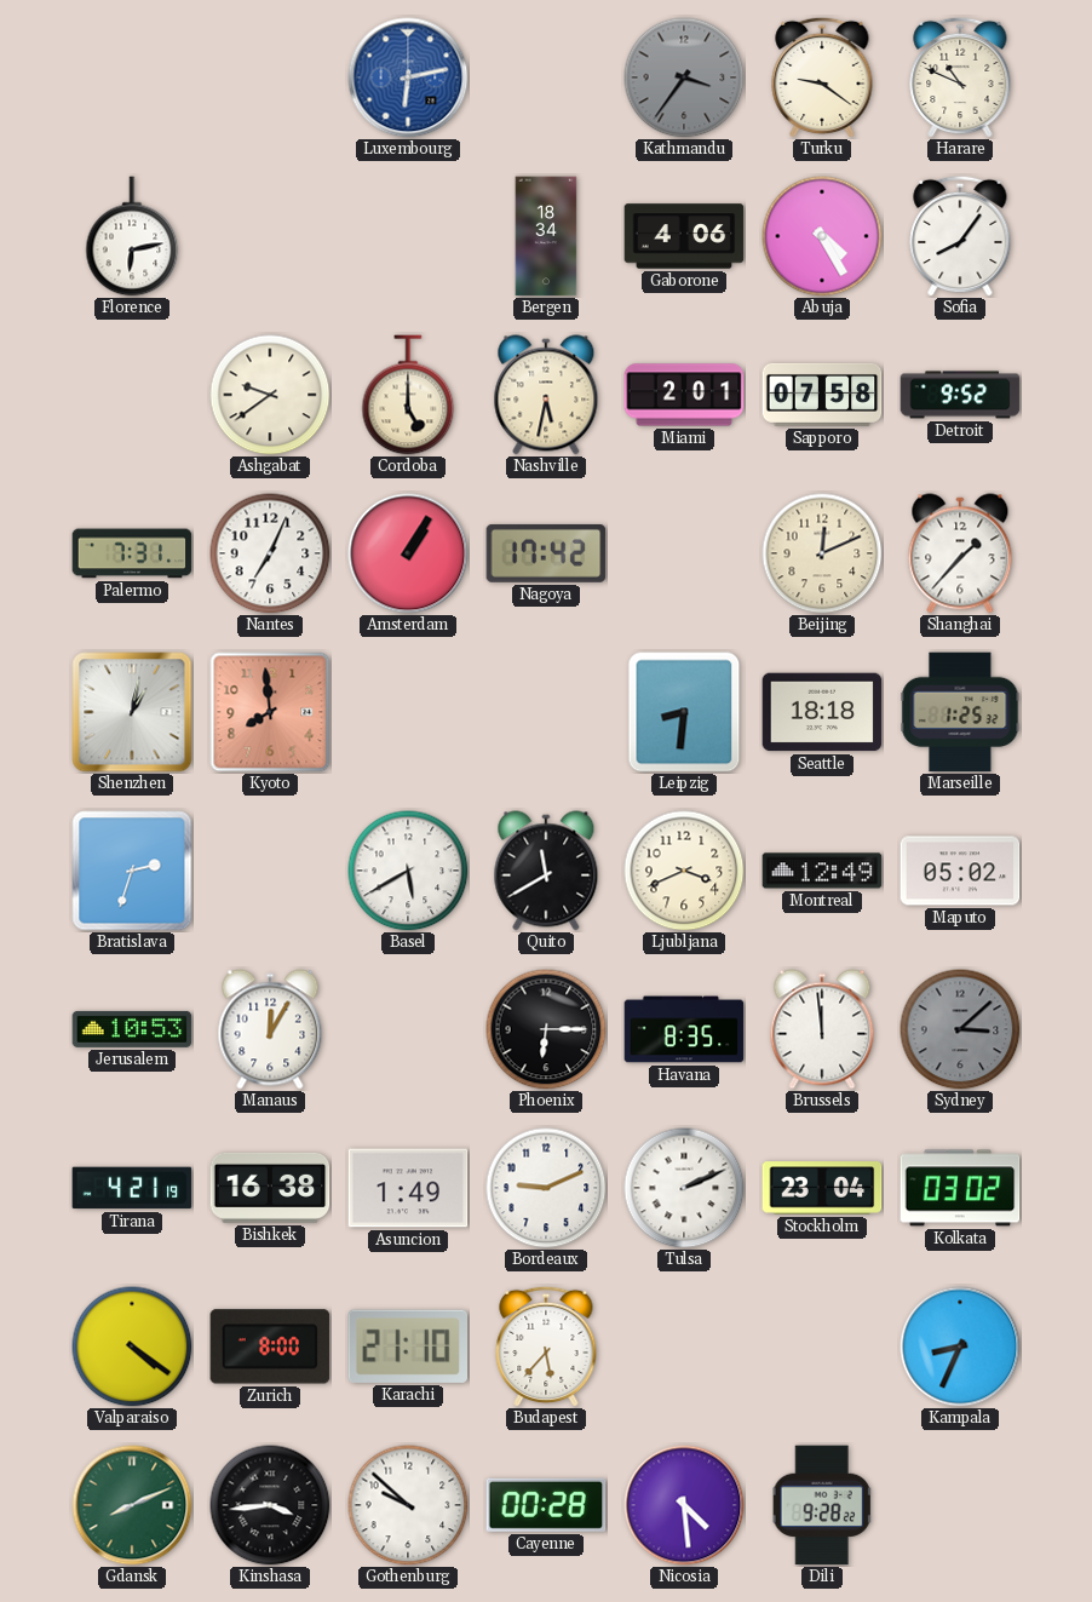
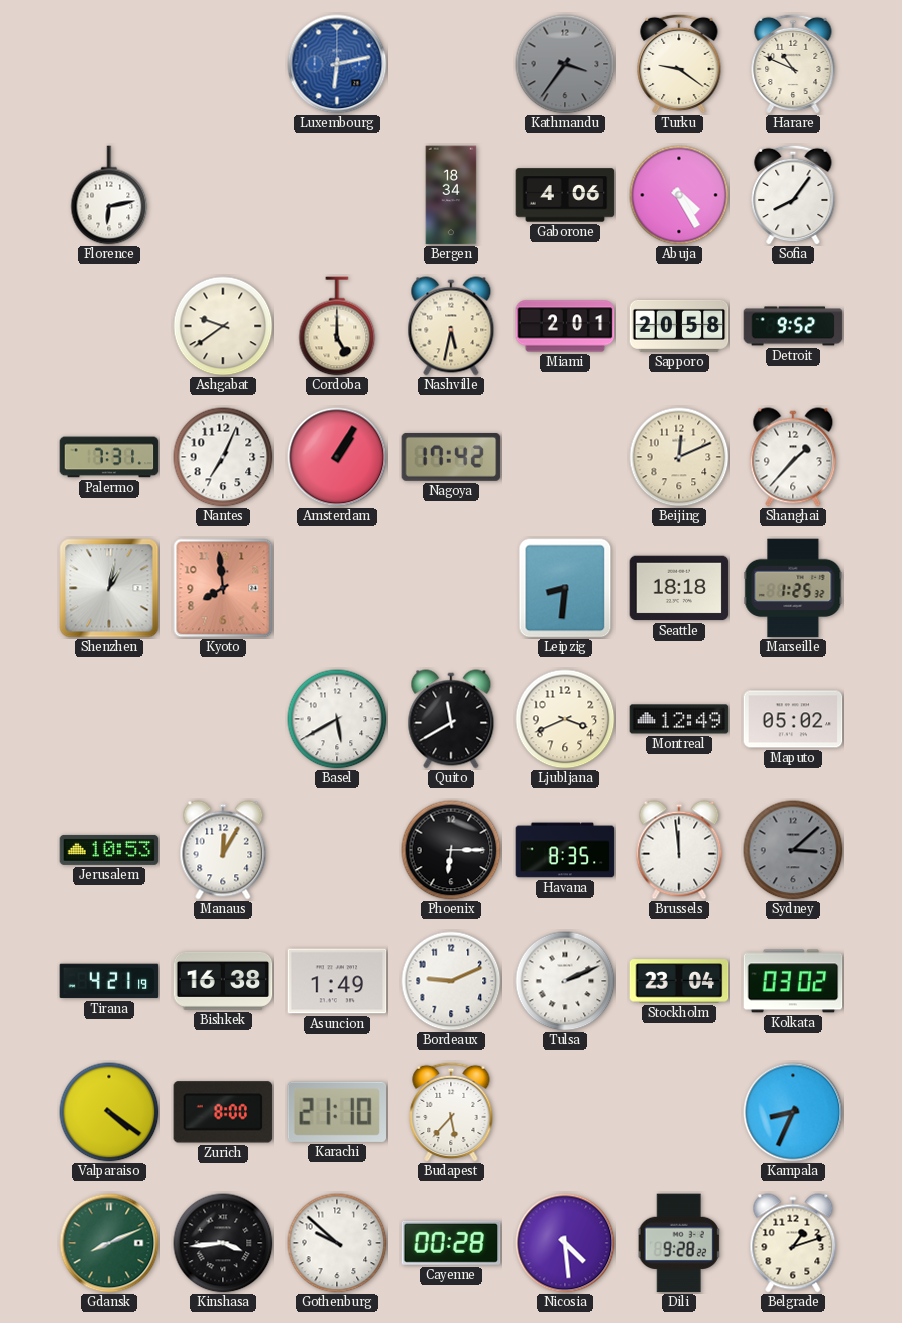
Sapporo: 07:58 -> 20:58 (679, 326)
Bratislava: 2:33 -> none (132, 871)
Belgrade: none -> 1:12 (793, 1243)
